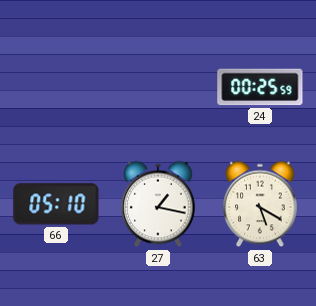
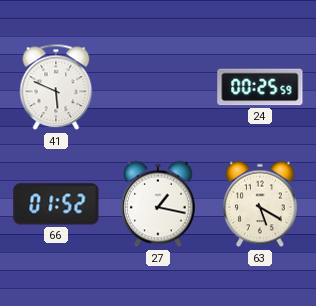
41: none -> 5:49 (56, 87)
66: 05:10 -> 01:52 (56, 204)
